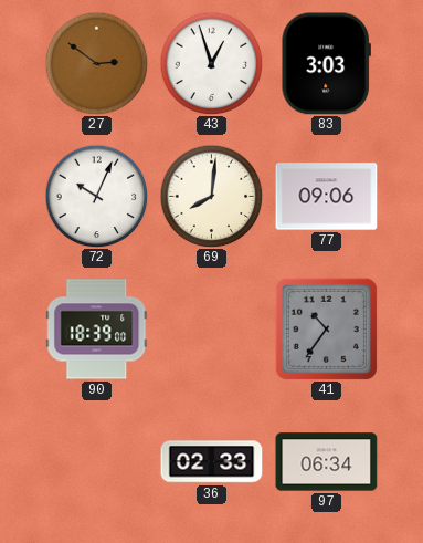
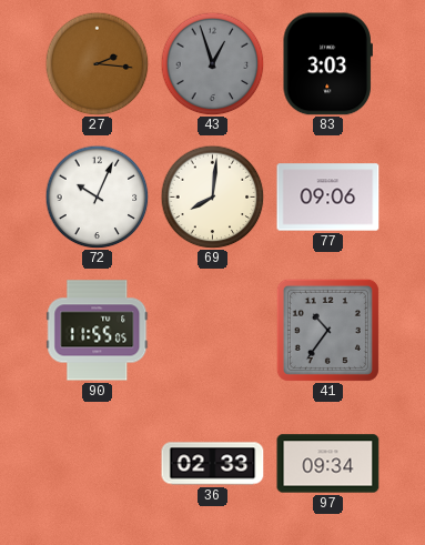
27: 2:51 -> 2:16 (97, 63)
43 dial: white -> grey (212, 63)
90: 18:39 -> 11:55 (98, 331)
97: 06:34 -> 09:34 (328, 464)
